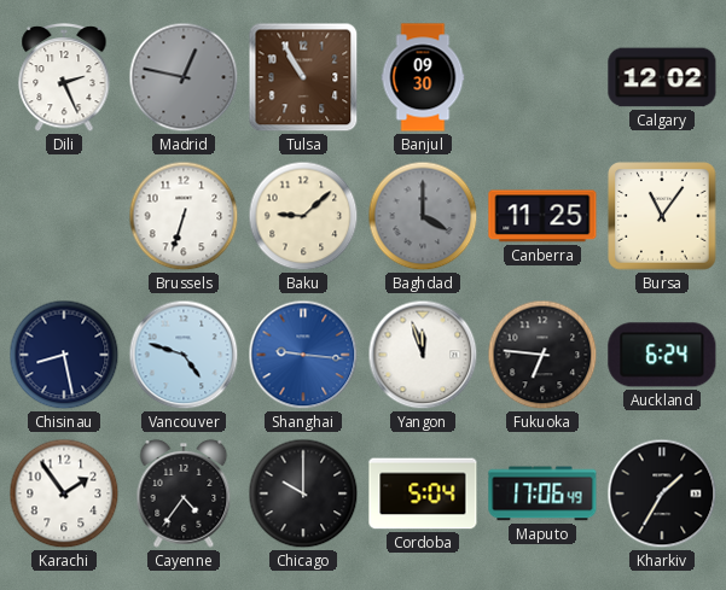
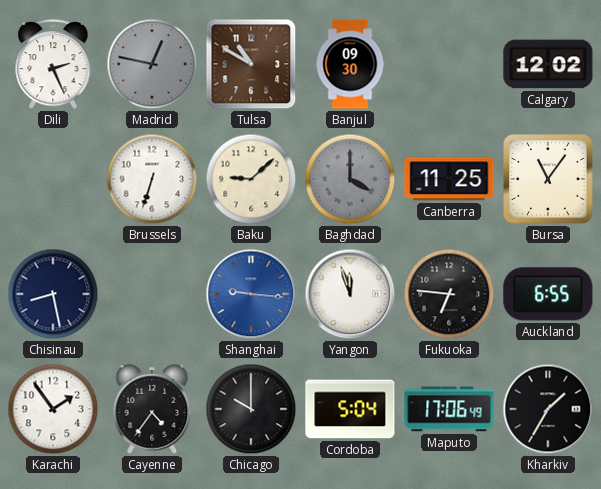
Tulsa: 10:55 -> 10:50 (251, 64)
Vancouver: 4:48 -> none (184, 355)
Auckland: 6:24 -> 6:55 (548, 294)
